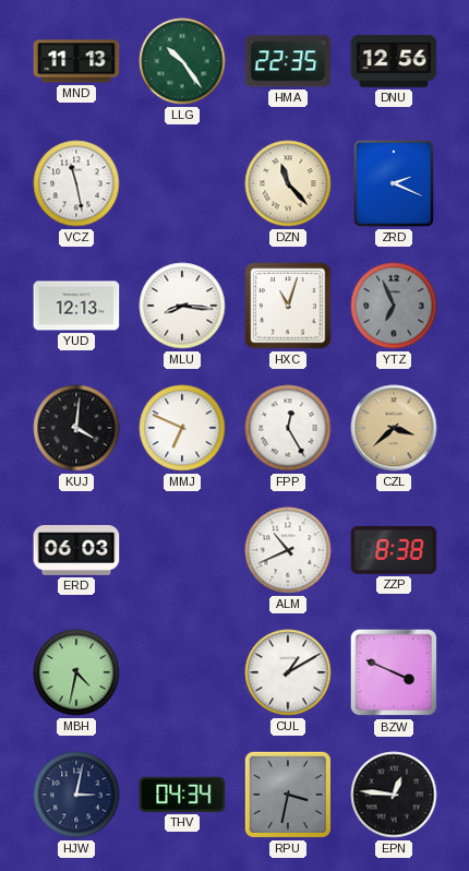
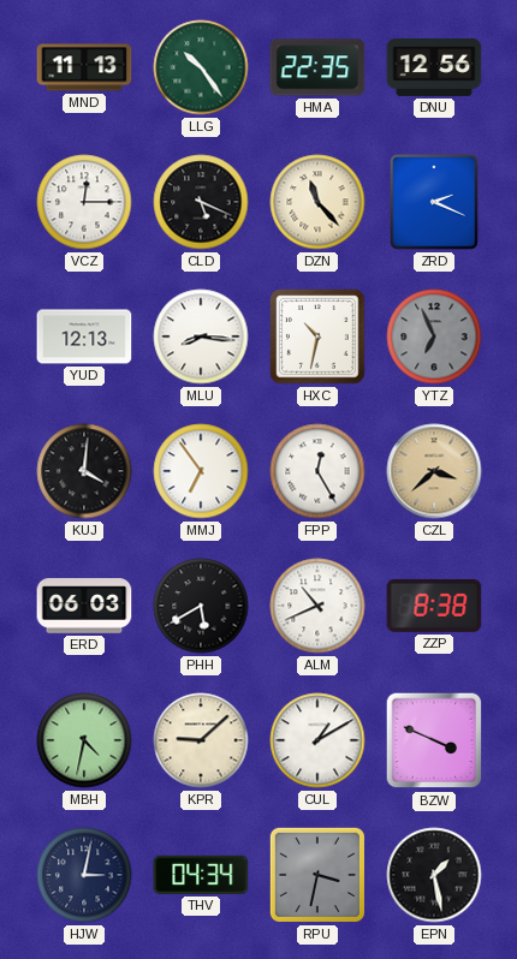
VCZ: 11:28 -> 12:15 (84, 202)
CLD: none -> 5:19 (201, 202)
HXC: 11:03 -> 10:32 (317, 336)
MMJ: 6:49 -> 6:54 (201, 471)
PHH: none -> 5:40 (201, 606)
KPR: none -> 9:08 (201, 740)
EPN: 12:46 -> 1:28 (434, 875)
